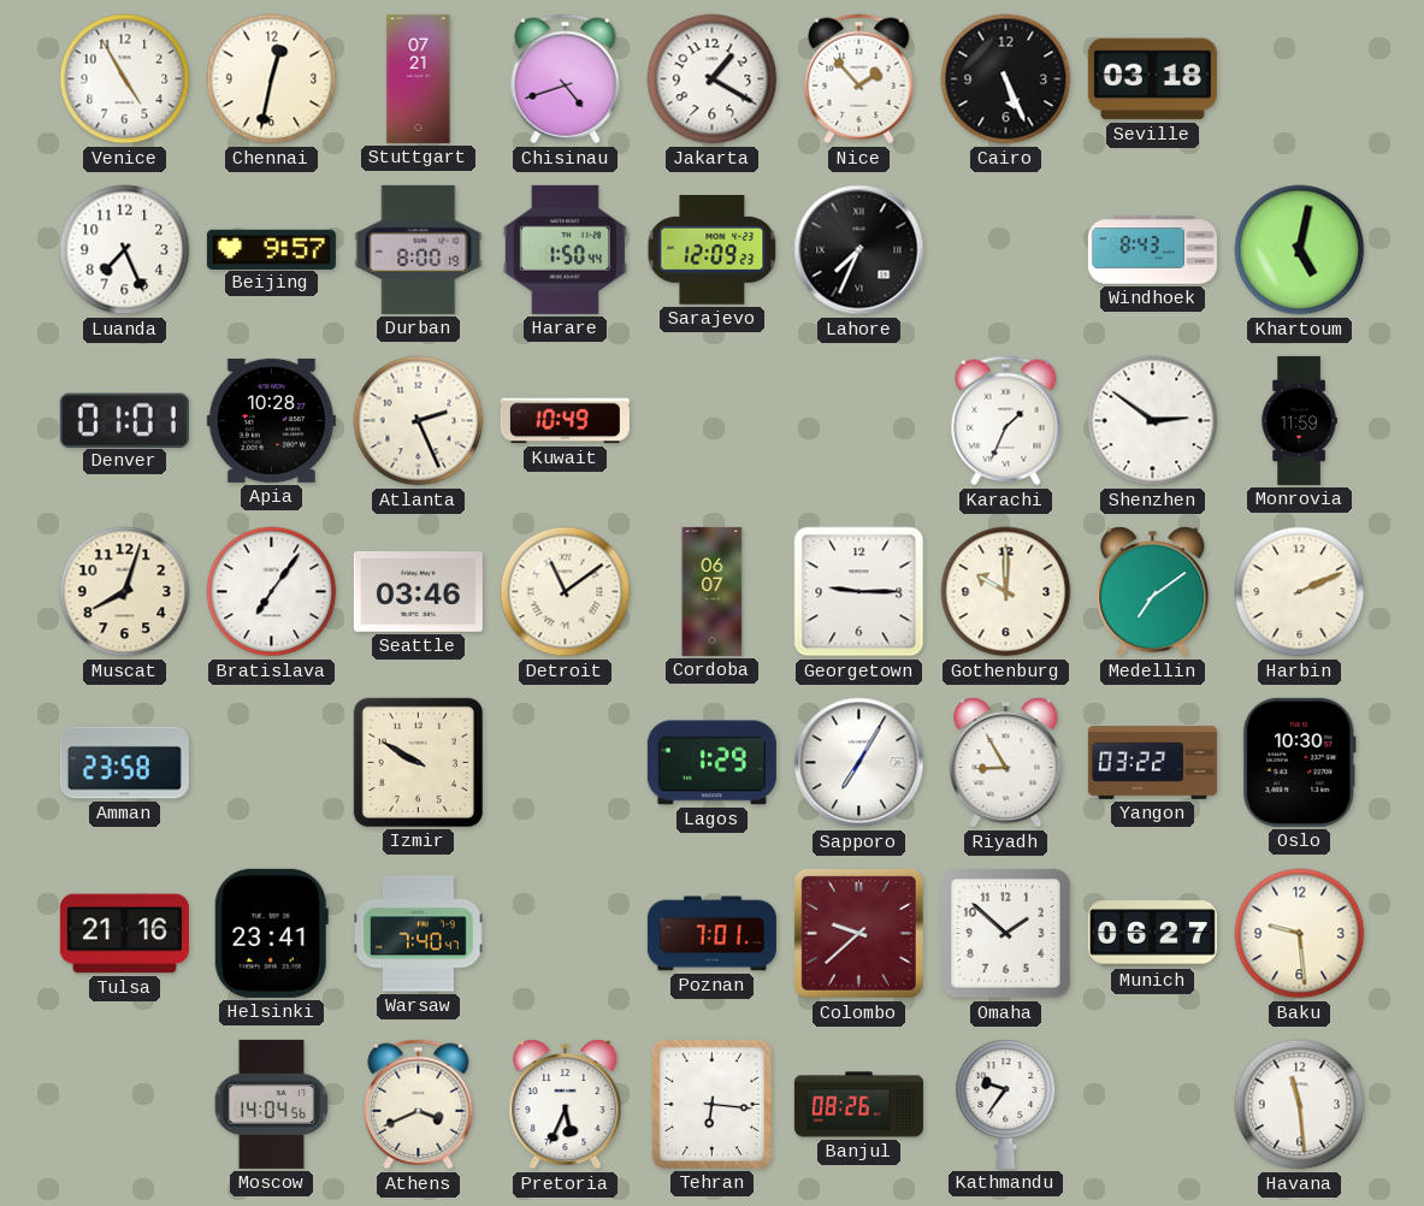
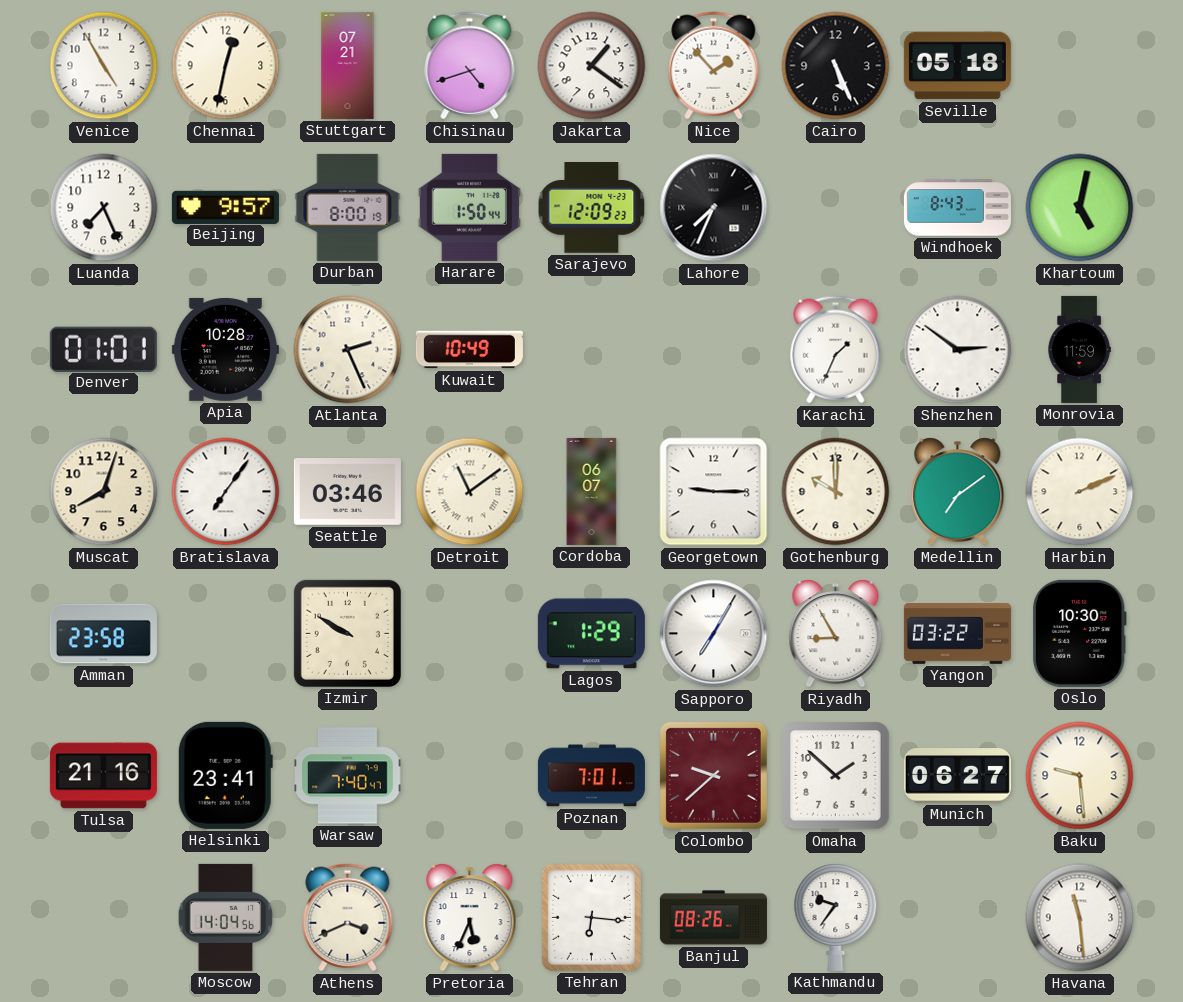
Jakarta: 1:20 -> 1:21 (592, 66)
Seville: 03:18 -> 05:18 (957, 66)
